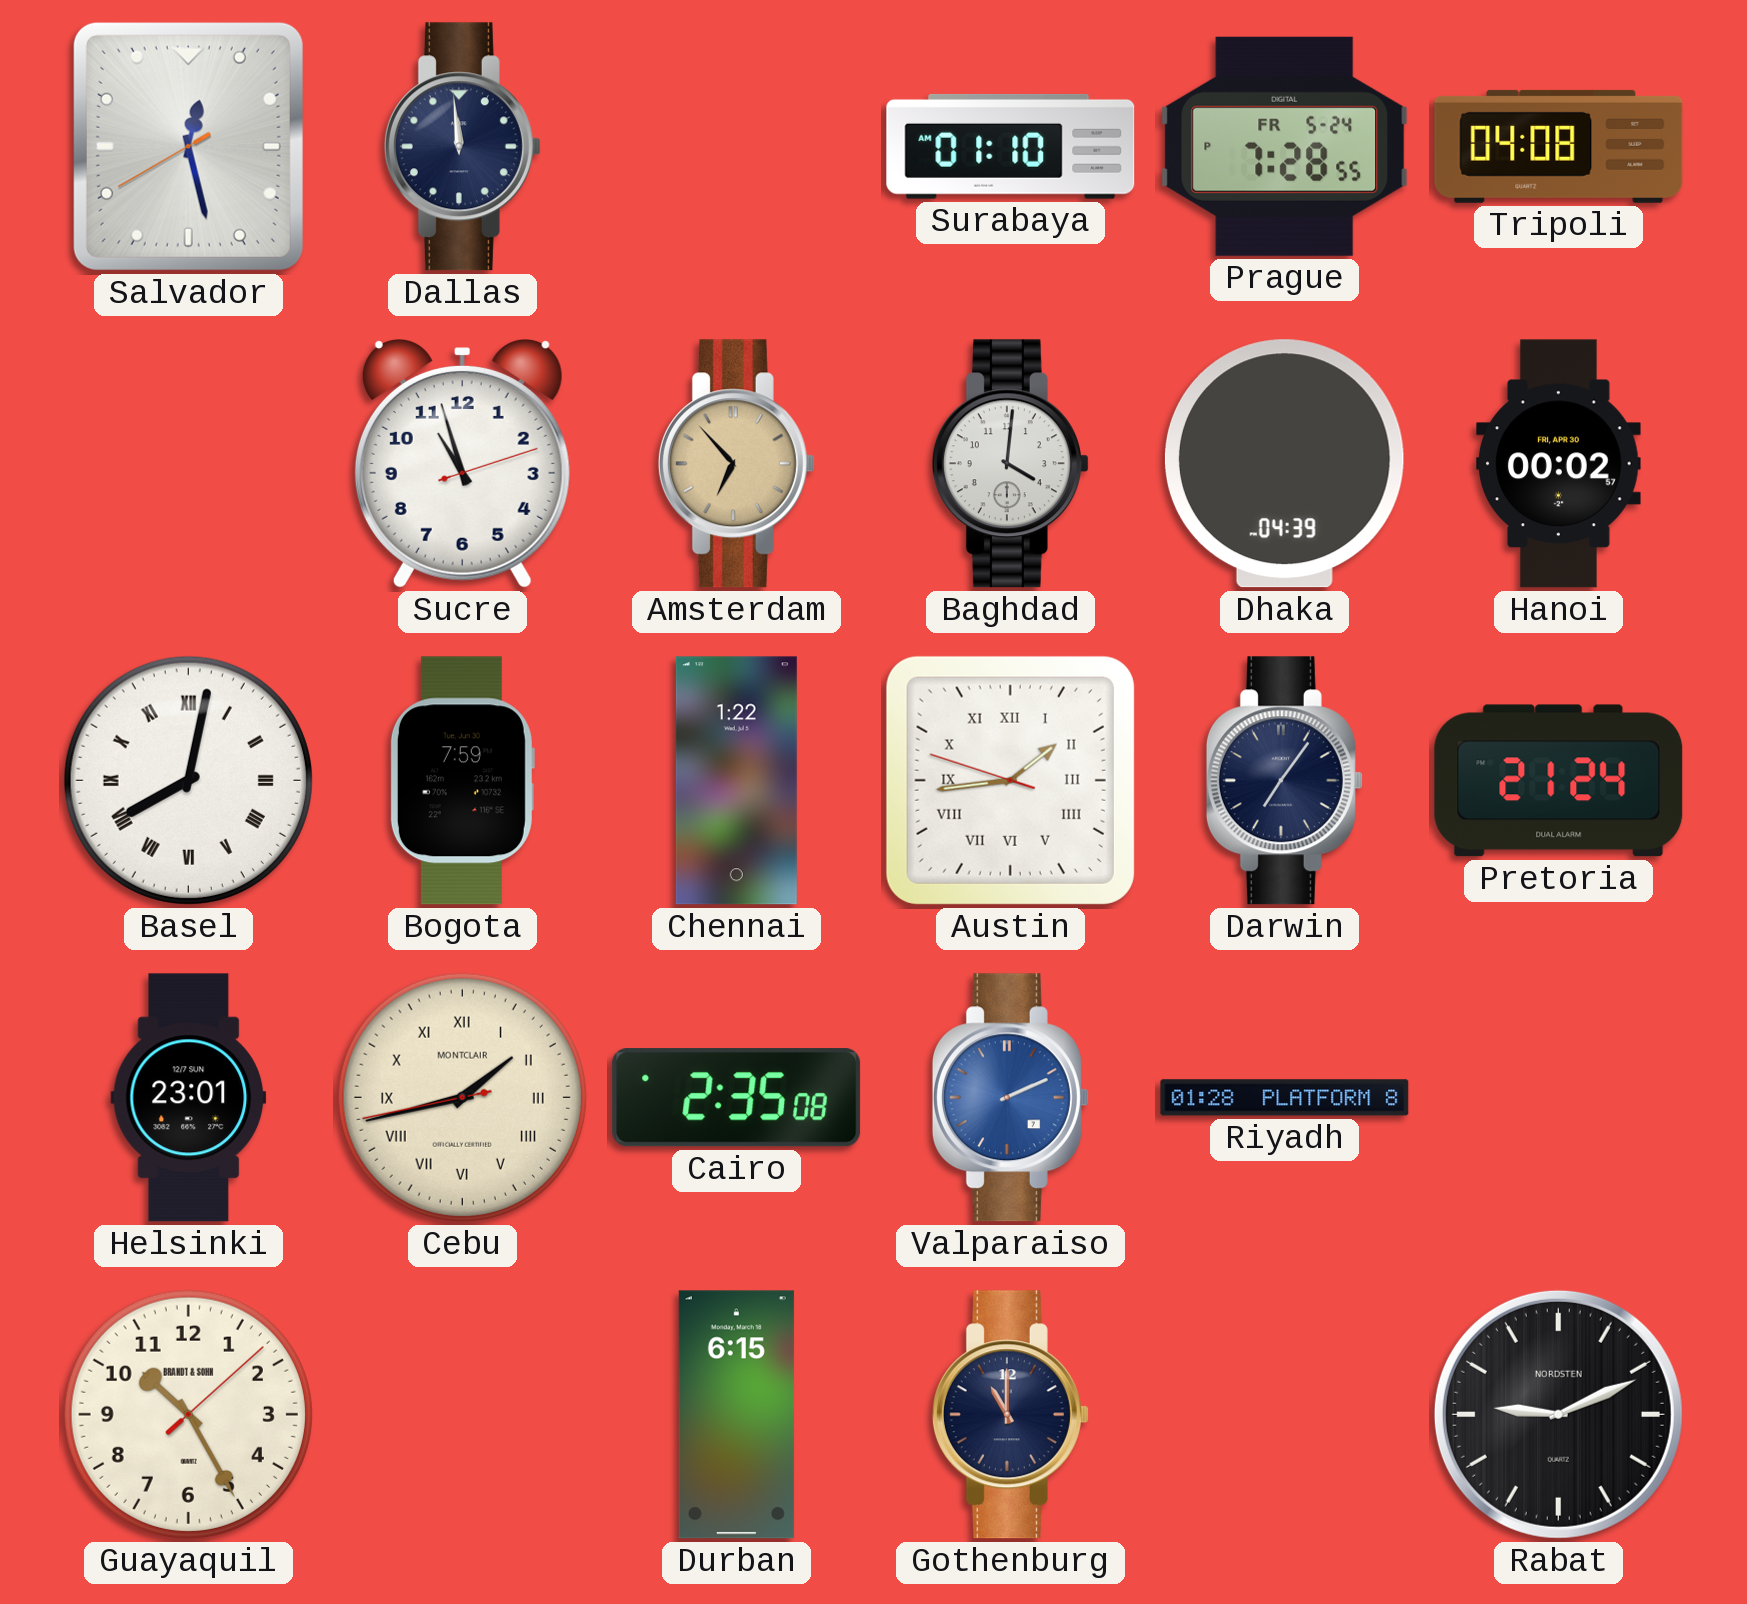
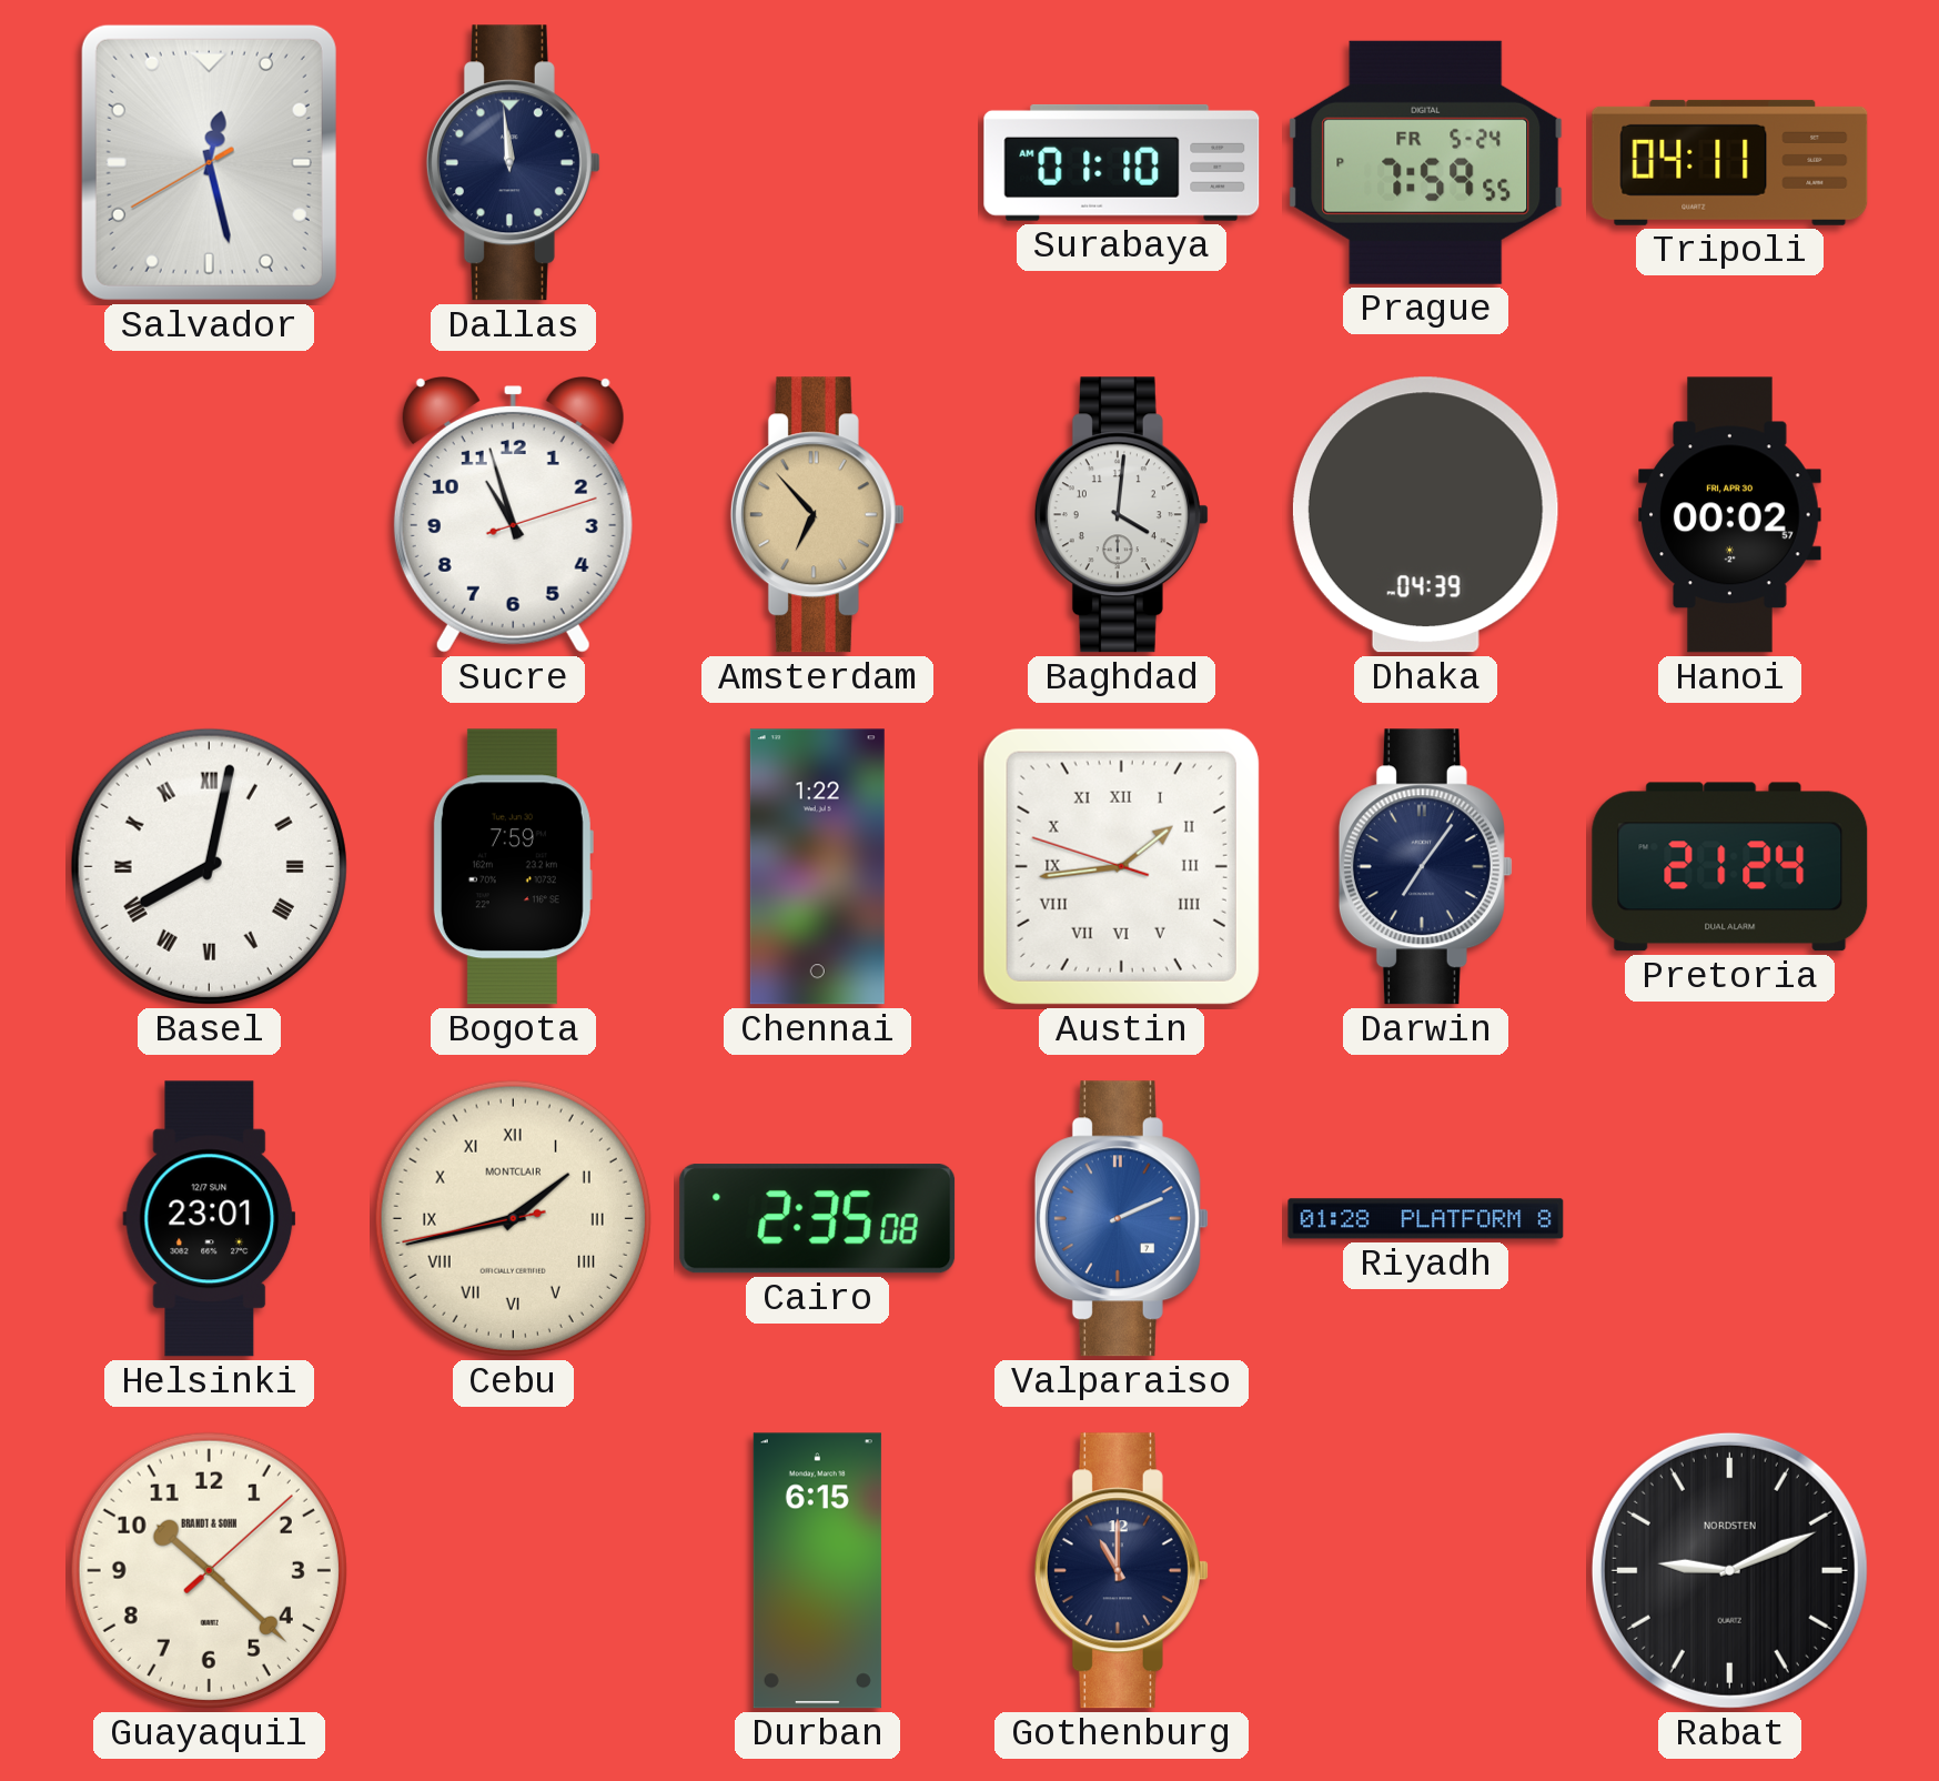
Prague: 7:28 -> 7:59 (1426, 162)
Tripoli: 04:08 -> 04:11 (1730, 162)
Guayaquil: 10:25 -> 10:22 (209, 1570)
